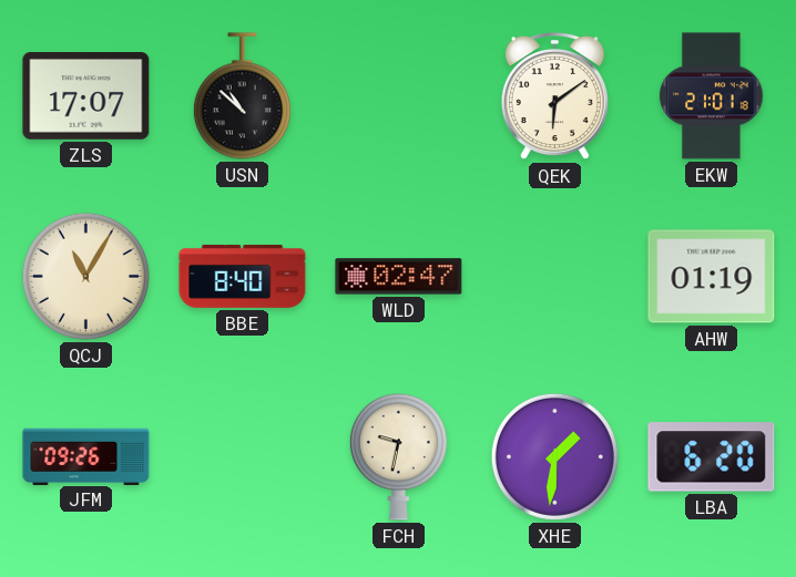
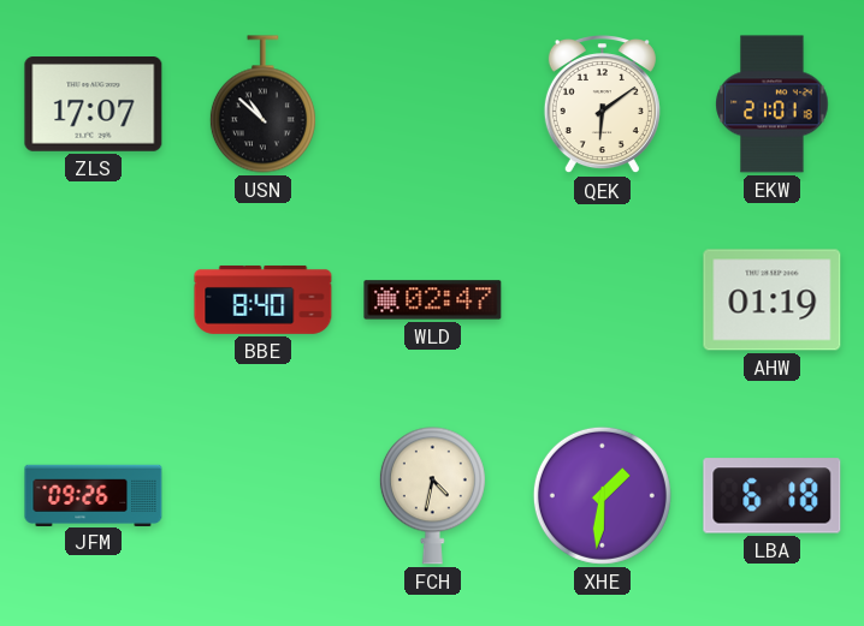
QCJ: 11:05 -> none (85, 276)
FCH: 9:32 -> 4:32 (432, 496)
LBA: 6:20 -> 6:18 (773, 496)
